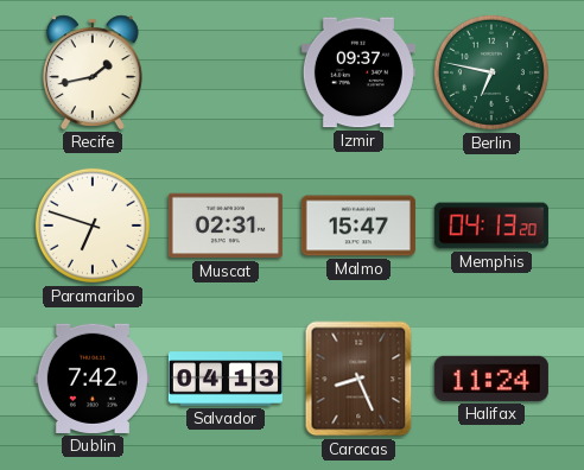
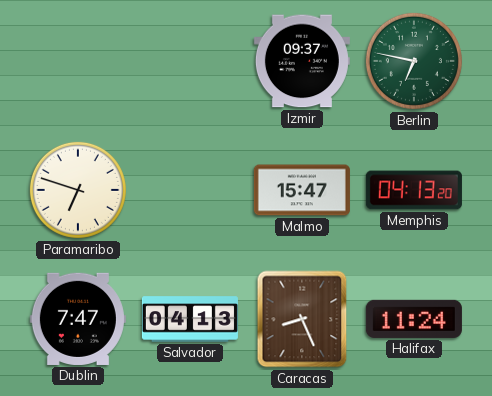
Recife: 1:43 -> none (93, 72)
Muscat: 02:31 -> none (226, 226)
Dublin: 7:42 -> 7:47 (78, 319)
